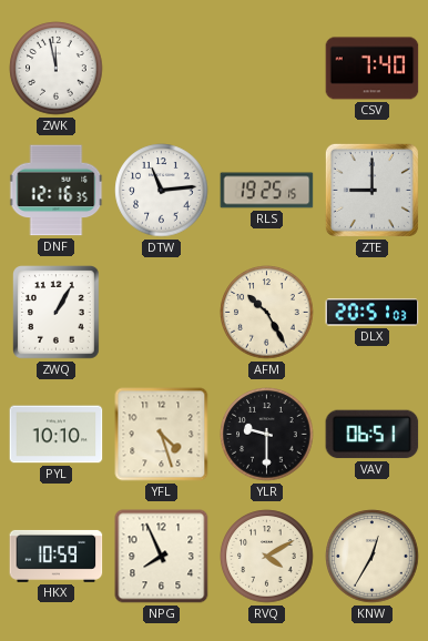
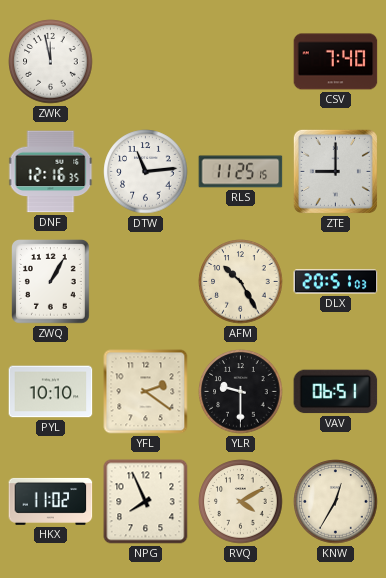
RLS: 19:25 -> 11:25 (241, 172)
YFL: 4:27 -> 2:21 (146, 392)
HKX: 10:59 -> 11:02 (51, 501)
